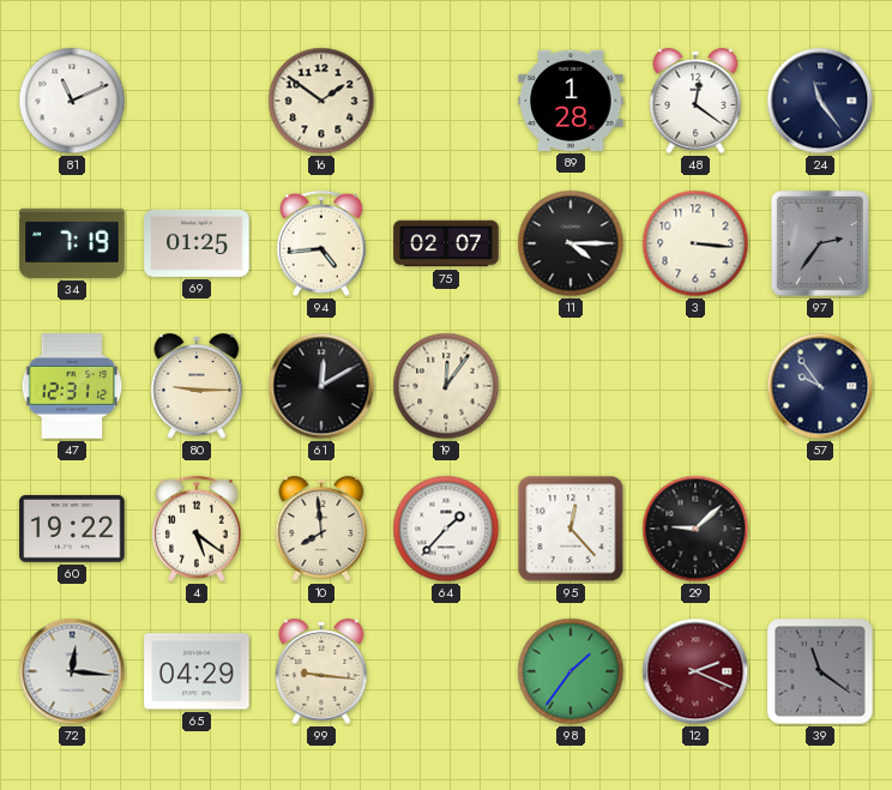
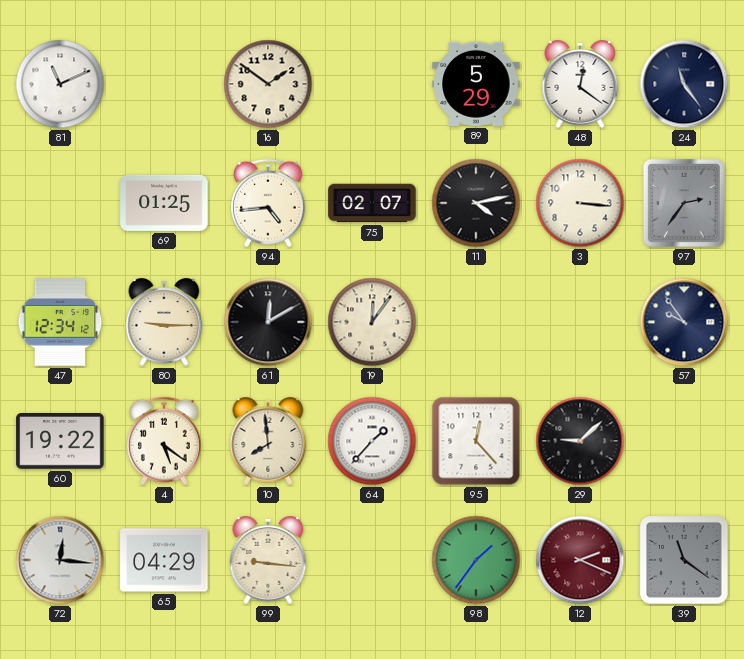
89: 1:28 -> 5:29 (476, 84)
34: 7:19 -> none (72, 243)
11: 4:15 -> 4:13 (476, 203)
47: 12:31 -> 12:34 (60, 322)
